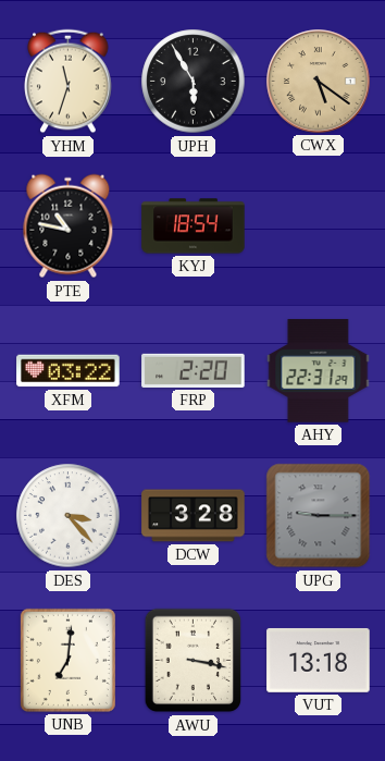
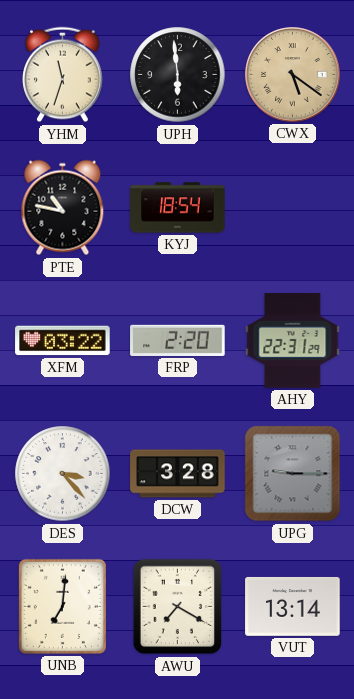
UPH: 5:55 -> 5:59 (178, 75)
AWU: 3:17 -> 7:20 (178, 607)
VUT: 13:18 -> 13:14 (293, 606)
